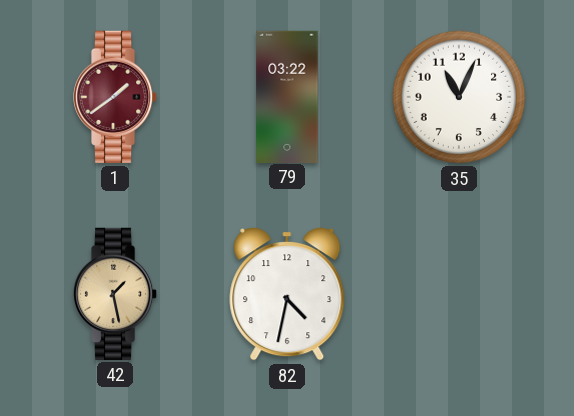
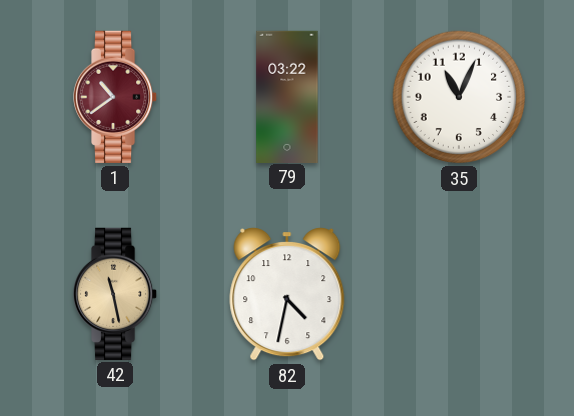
1: 1:39 -> 10:39 (116, 97)
42: 1:28 -> 11:28 (116, 294)
